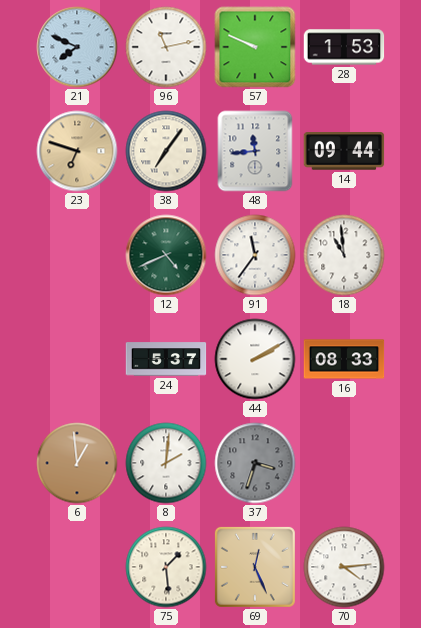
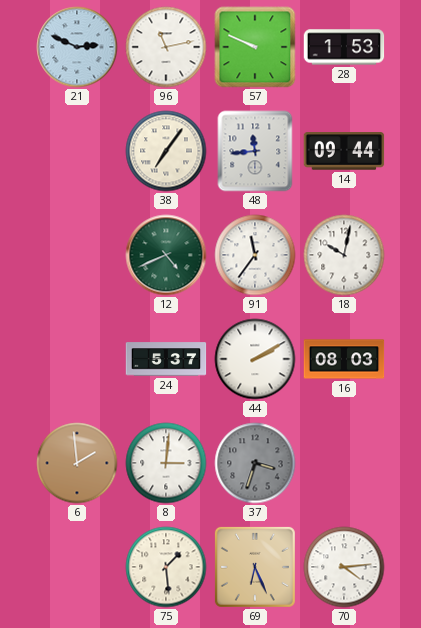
21: 7:49 -> 2:49 (77, 47)
23: 6:48 -> none (77, 151)
18: 10:59 -> 10:02 (344, 255)
16: 08:33 -> 08:03 (344, 359)
6: 12:59 -> 1:59 (77, 463)
8: 2:01 -> 3:01 (166, 463)
69: 12:26 -> 6:26 (255, 567)
